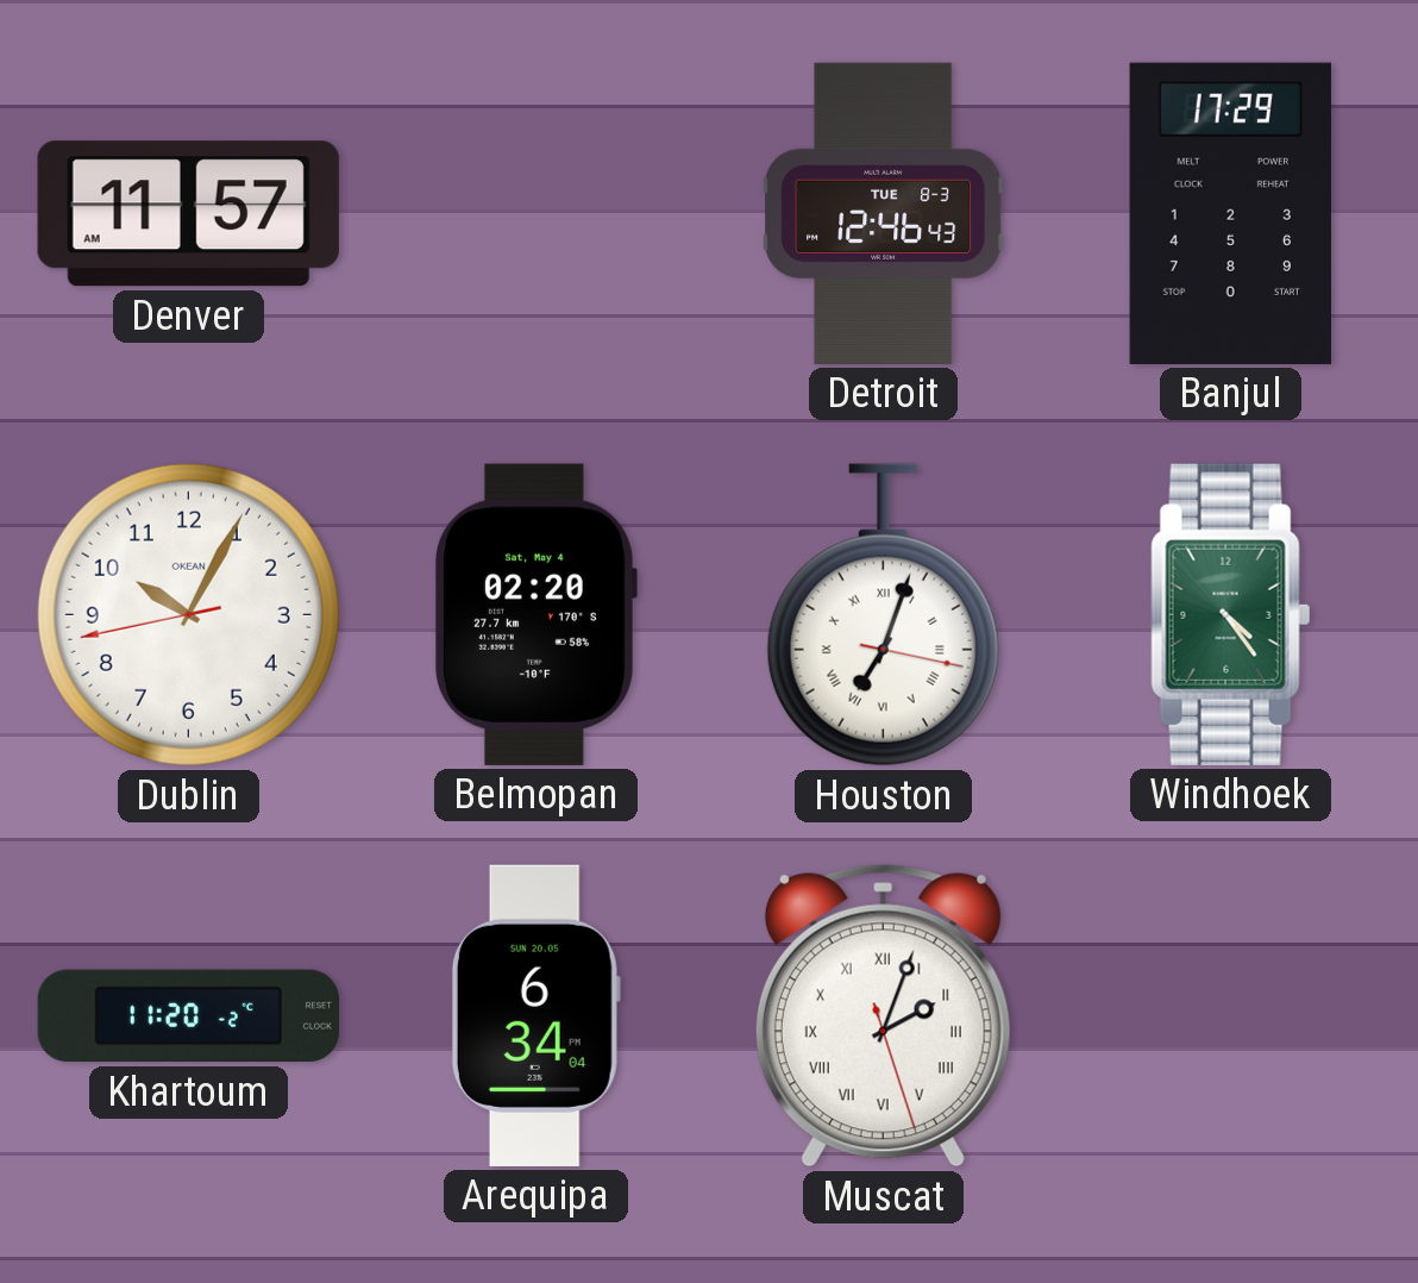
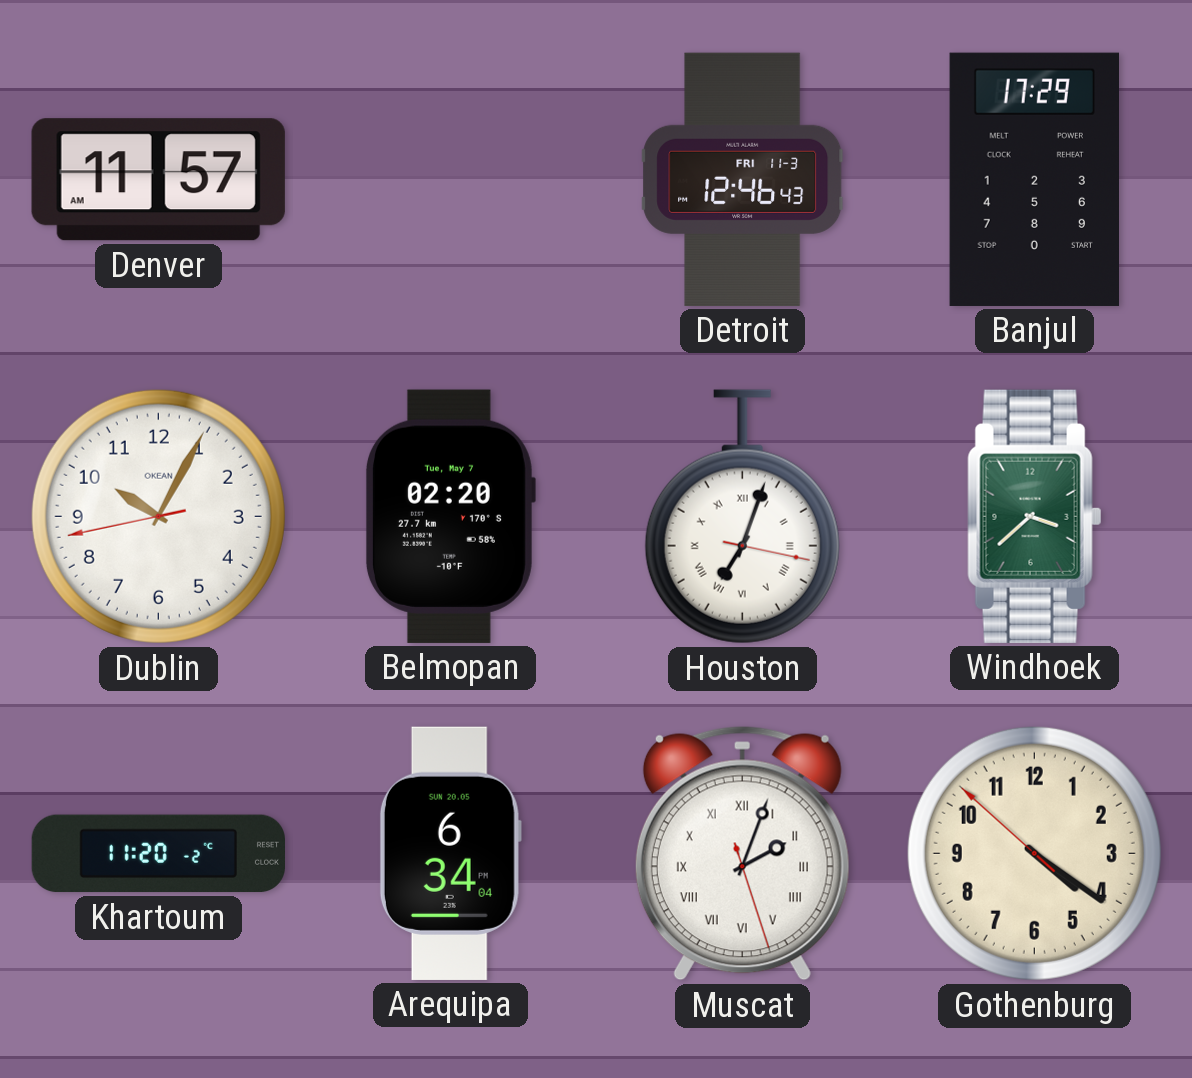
Detroit date: TUE 8-3 -> FRI 11-3 (743, 179)
Belmopan date: Sat, May 4 -> Tue, May 7 (450, 516)
Windhoek: 4:24 -> 3:38 (1035, 516)
Gothenburg: none -> 4:20 (1034, 853)
